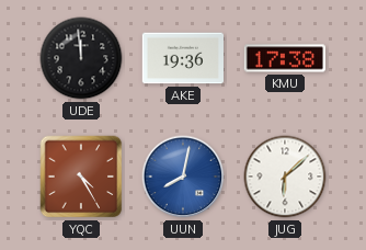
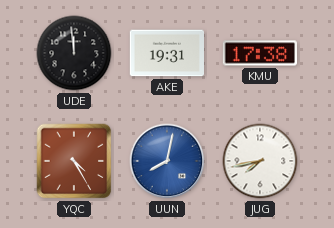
AKE: 19:36 -> 19:31 (166, 53)
JUG: 6:08 -> 7:43 (260, 161)
